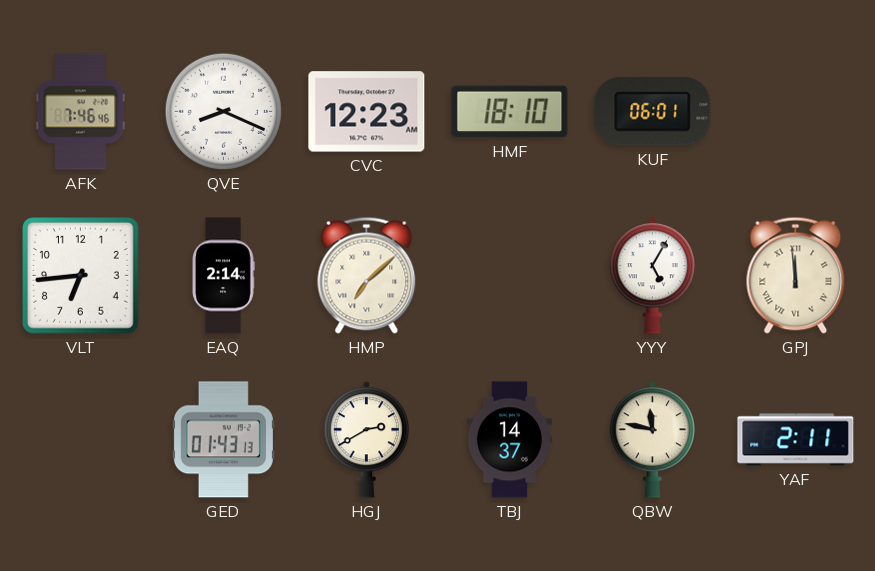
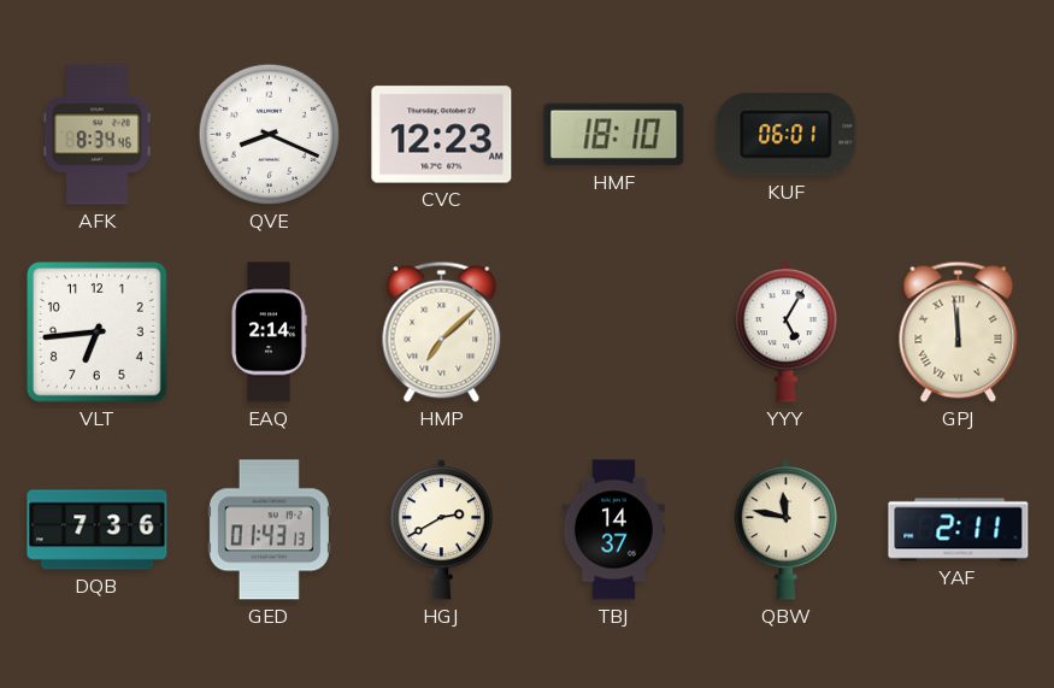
AFK: 7:46 -> 8:34 (98, 135)
DQB: none -> 7:36 (98, 530)
